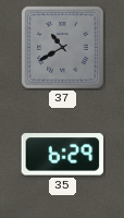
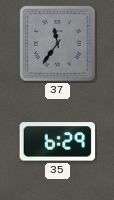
37: 10:40 -> 11:36 (58, 44)
